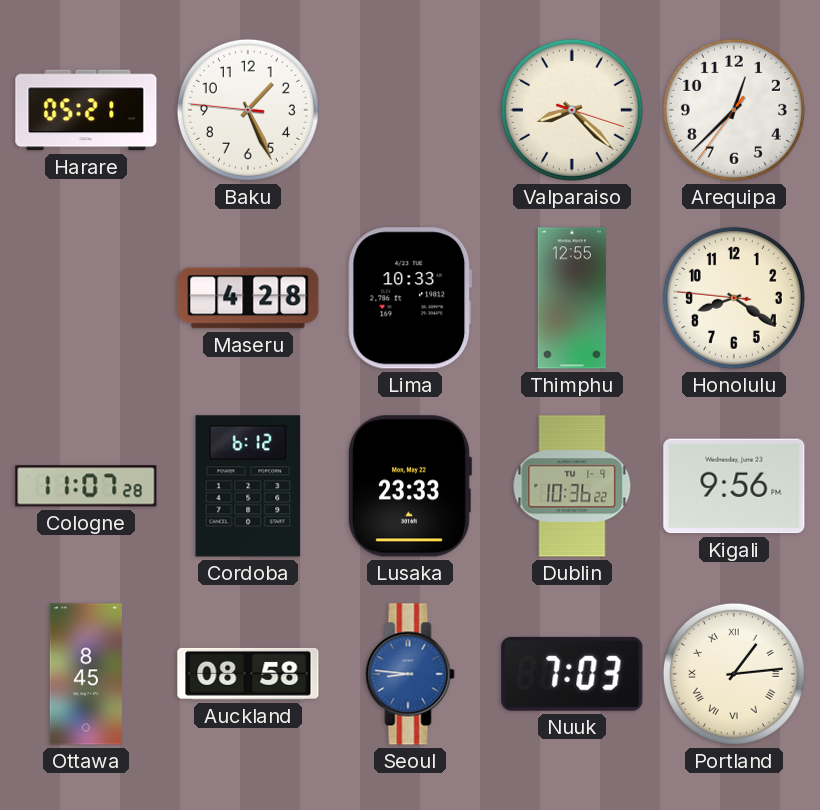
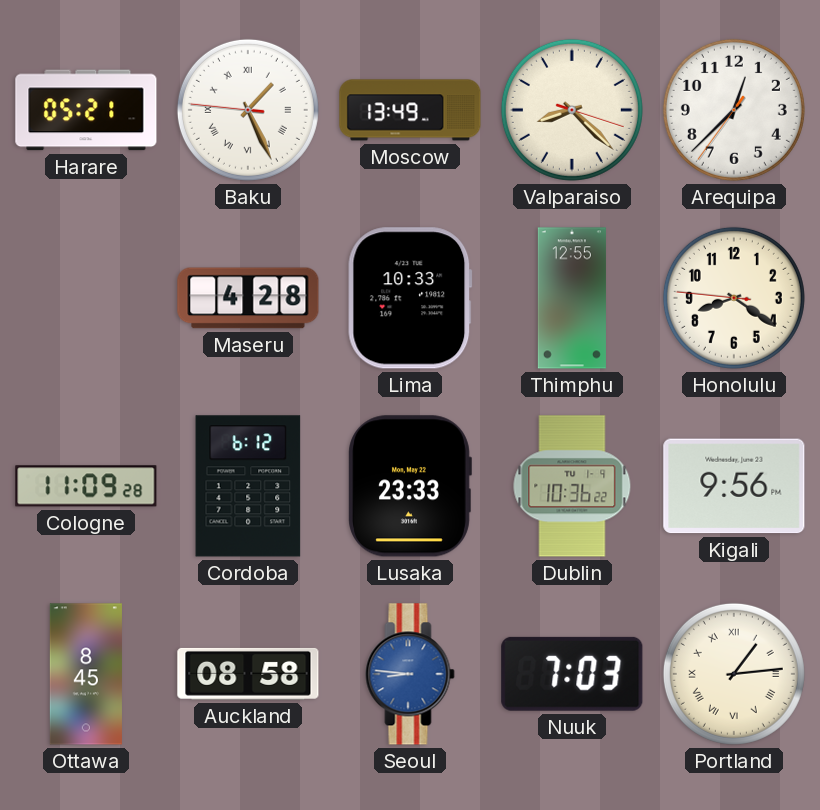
Baku numerals: Arabic -> Roman (248, 110)
Moscow: none -> 13:49 (410, 110)
Cologne: 11:07 -> 11:09 (86, 486)
